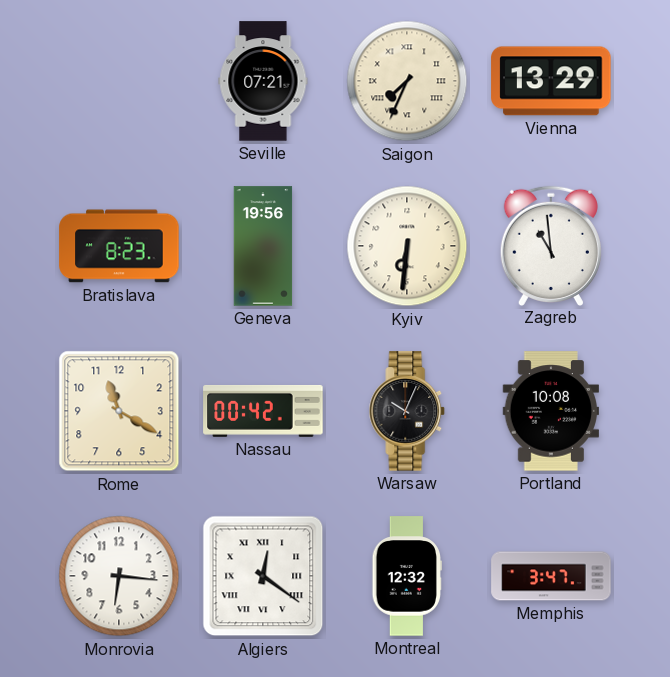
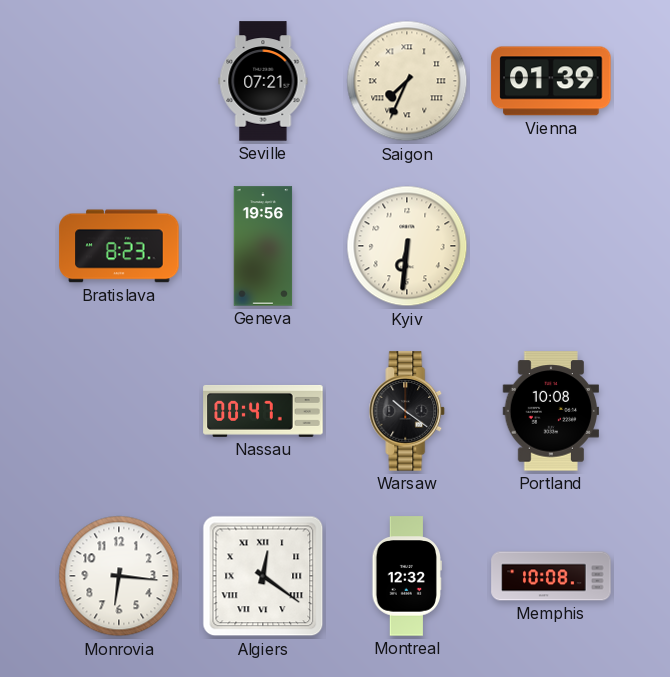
Vienna: 13:29 -> 01:39 (551, 81)
Zagreb: 10:59 -> none (551, 245)
Rome: 11:20 -> none (119, 411)
Nassau: 00:42 -> 00:47 (263, 411)
Warsaw: 10:04 -> 10:21 (407, 411)
Memphis: 3:47 -> 10:08 (551, 576)
